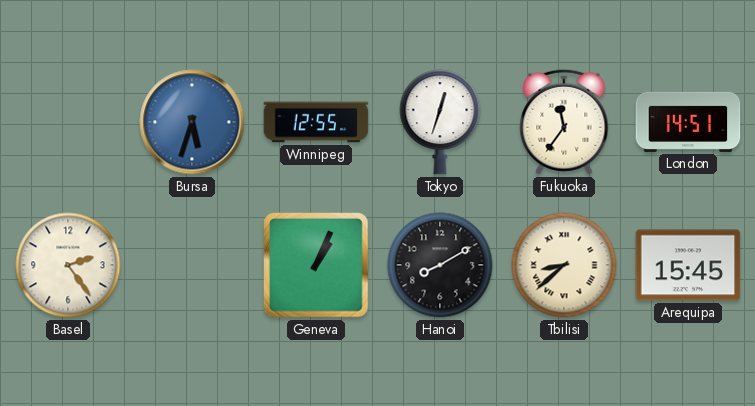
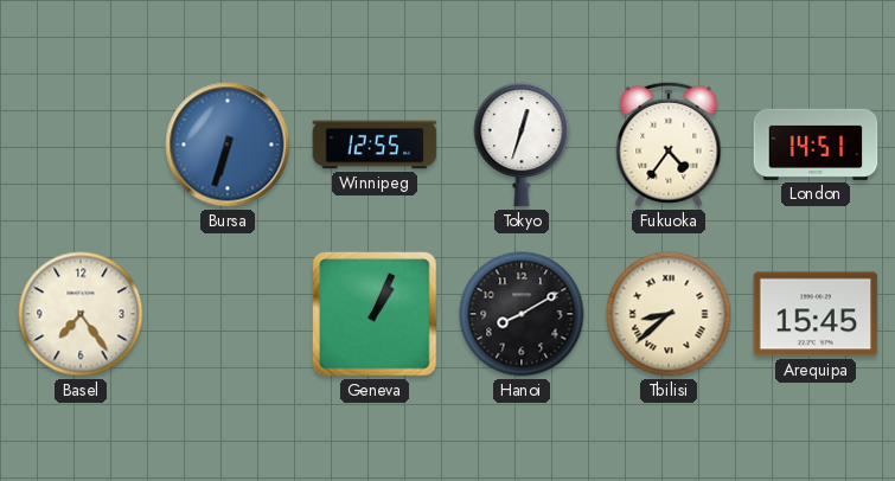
Bursa: 5:33 -> 6:33 (228, 145)
Fukuoka: 11:36 -> 4:36 (669, 145)
Basel: 2:24 -> 7:24 (81, 314)
